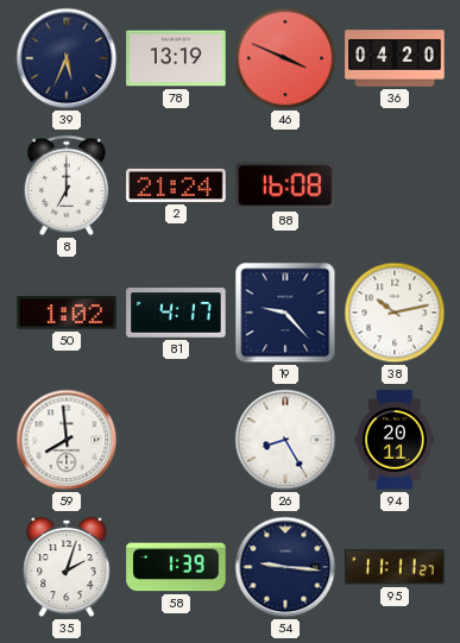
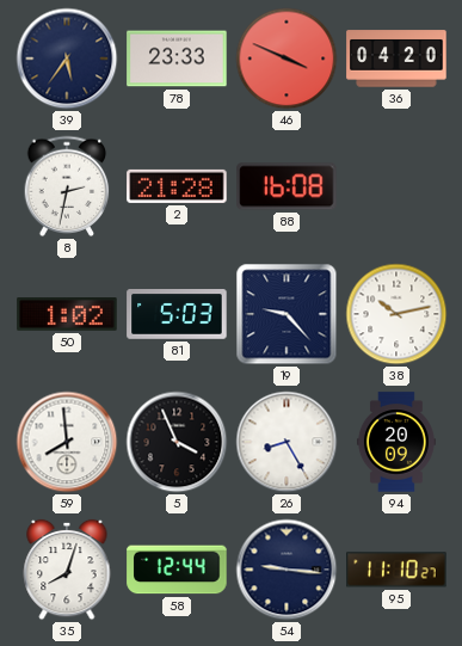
39: 5:34 -> 5:36 (67, 59)
78: 13:19 -> 23:33 (177, 59)
8: 7:00 -> 2:32 (67, 186)
2: 21:24 -> 21:28 (177, 186)
81: 4:17 -> 5:03 (177, 315)
5: none -> 3:56 (177, 442)
94: 20:11 -> 20:09 (396, 442)
35: 2:03 -> 8:03 (67, 570)
58: 1:39 -> 12:44 (177, 570)
95: 11:11 -> 11:10 (396, 570)
